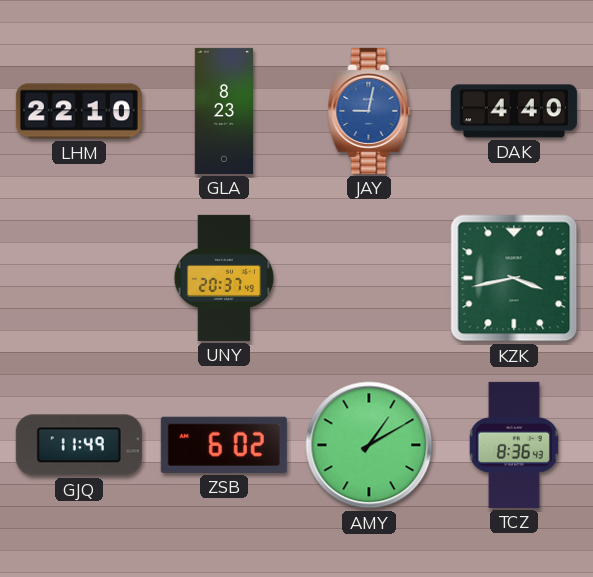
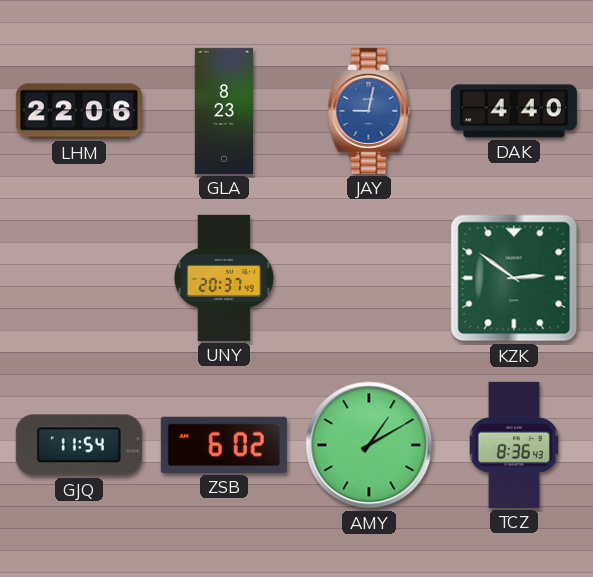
LHM: 22:10 -> 22:06 (79, 111)
KZK: 3:43 -> 2:51 (514, 278)
GJQ: 11:49 -> 11:54 (79, 445)
